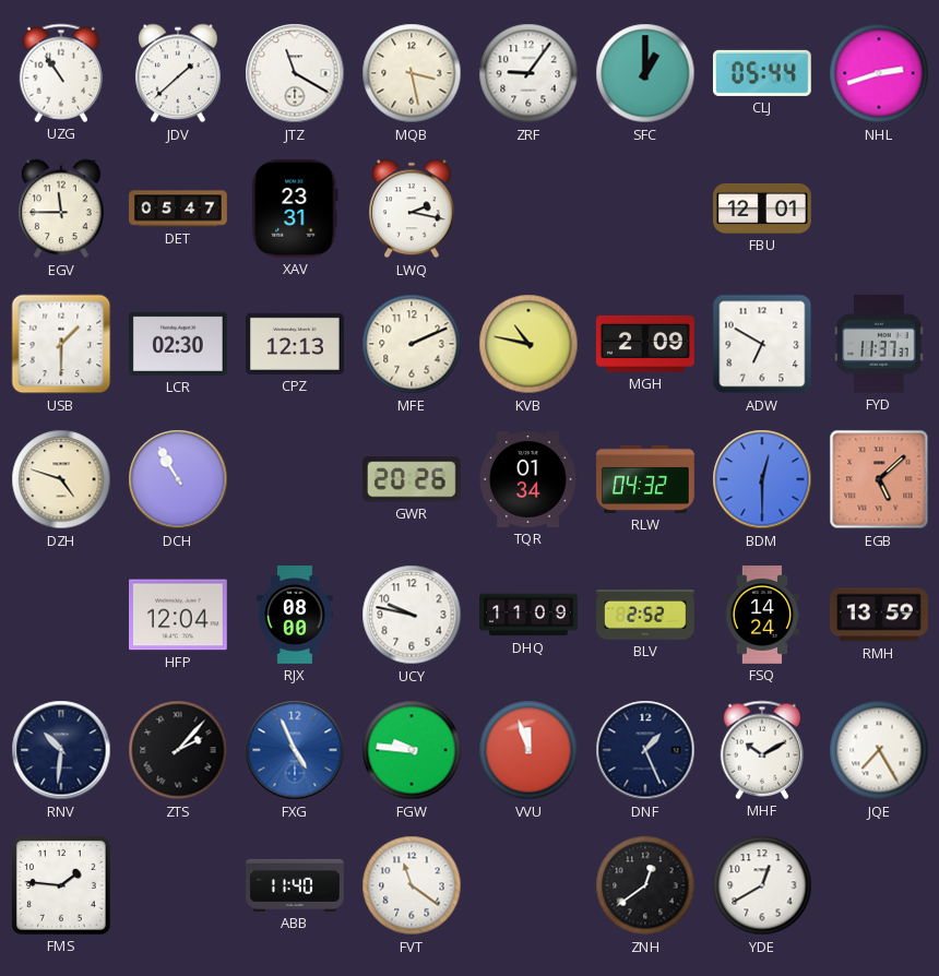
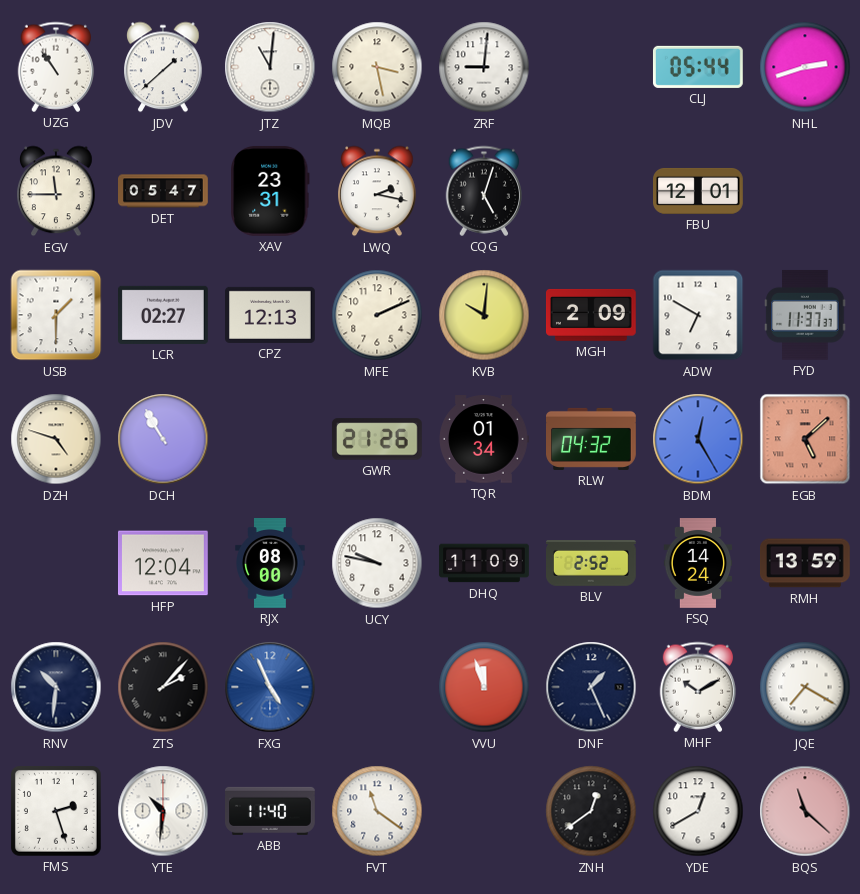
JTZ: 11:20 -> 11:01 (270, 67)
ZRF: 9:06 -> 9:01 (484, 67)
SFC: 1:00 -> none (645, 73)
CQG: none -> 5:03 (484, 191)
LCR: 02:30 -> 02:27 (164, 315)
KVB: 10:47 -> 10:01 (484, 315)
GWR: 20:26 -> 21:26 (377, 439)
BDM: 12:30 -> 12:25 (698, 439)
FGW: 9:46 -> none (412, 750)
JQE: 7:25 -> 7:20 (805, 687)
FMS: 1:46 -> 2:27 (56, 811)
YTE: none -> 10:31 (163, 811)
BQS: none -> 11:22 (805, 811)
